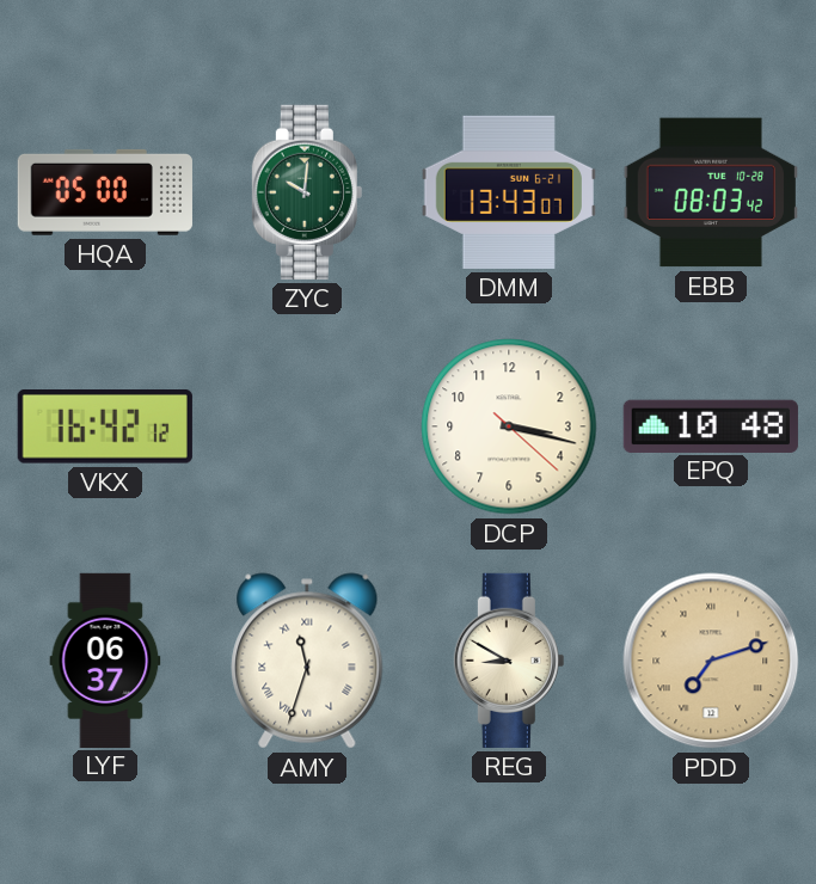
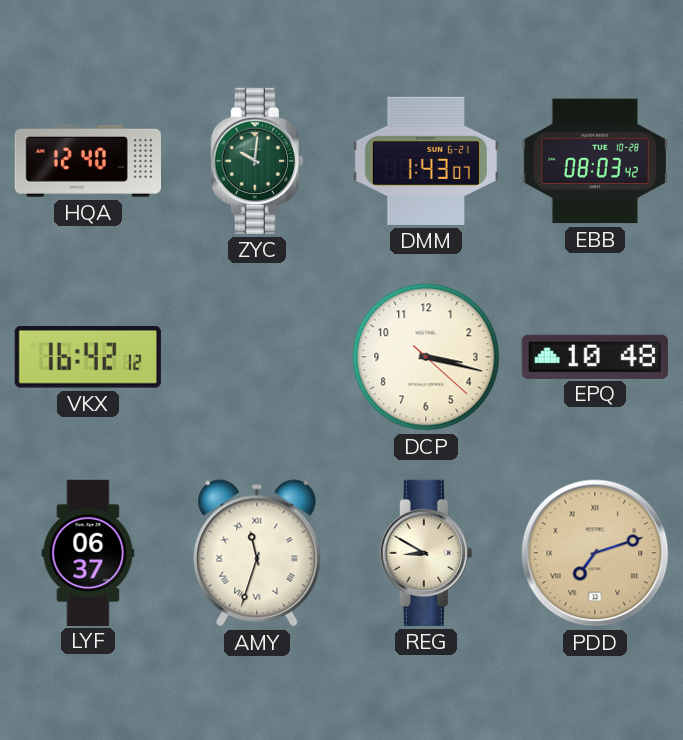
HQA: 05:00 -> 12:40 (88, 161)
DMM: 13:43 -> 1:43 (426, 161)
